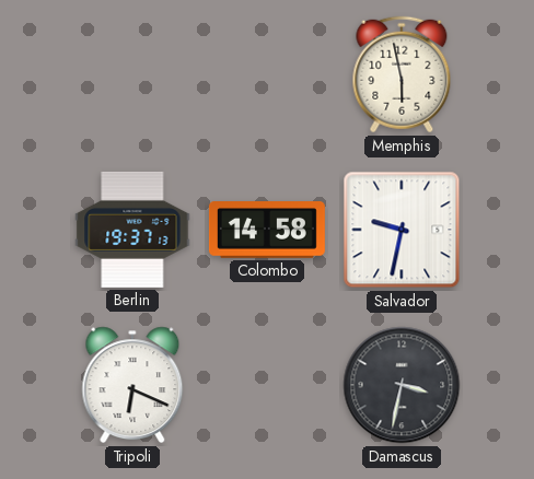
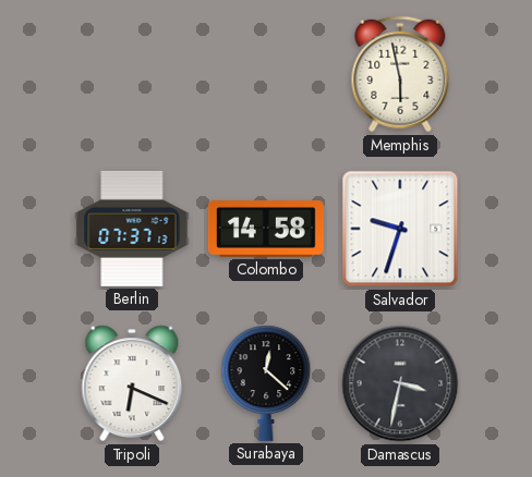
Berlin: 19:37 -> 07:37 (132, 229)
Salvador: 9:32 -> 9:33 (400, 229)
Surabaya: none -> 12:22 (266, 383)
